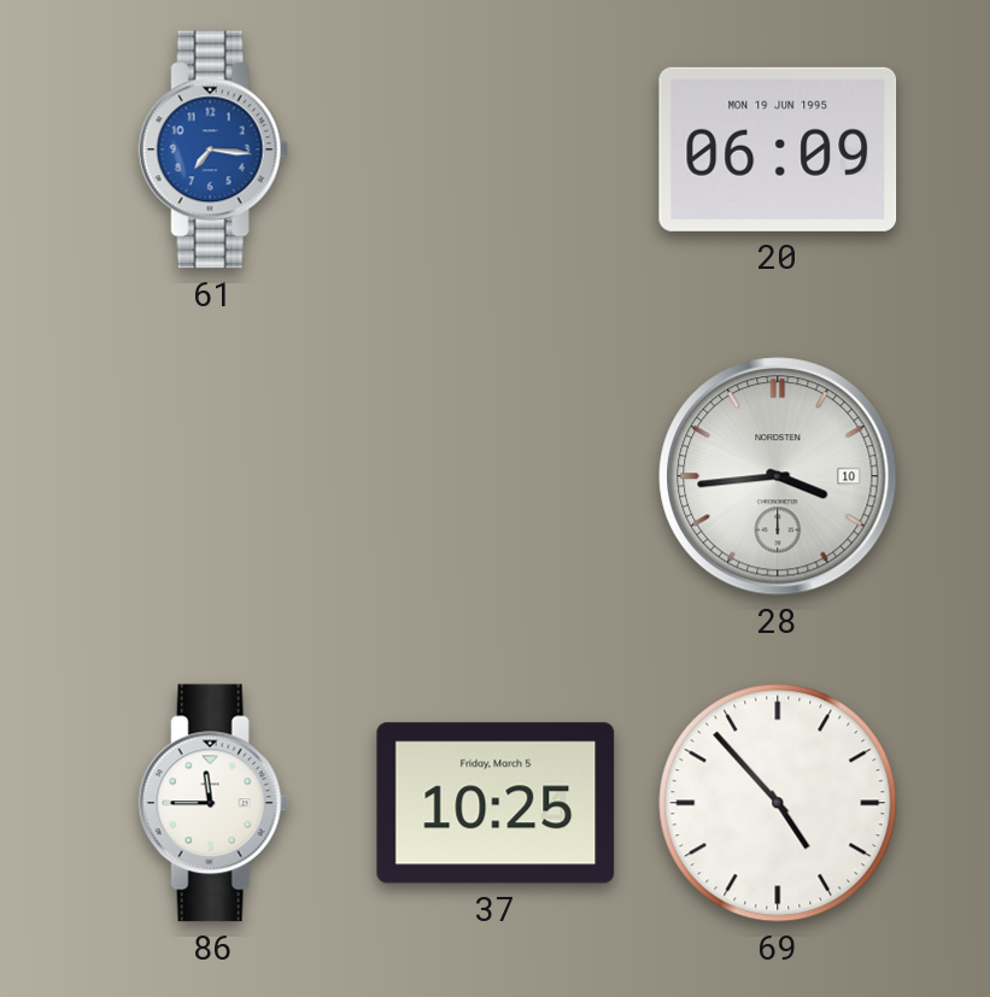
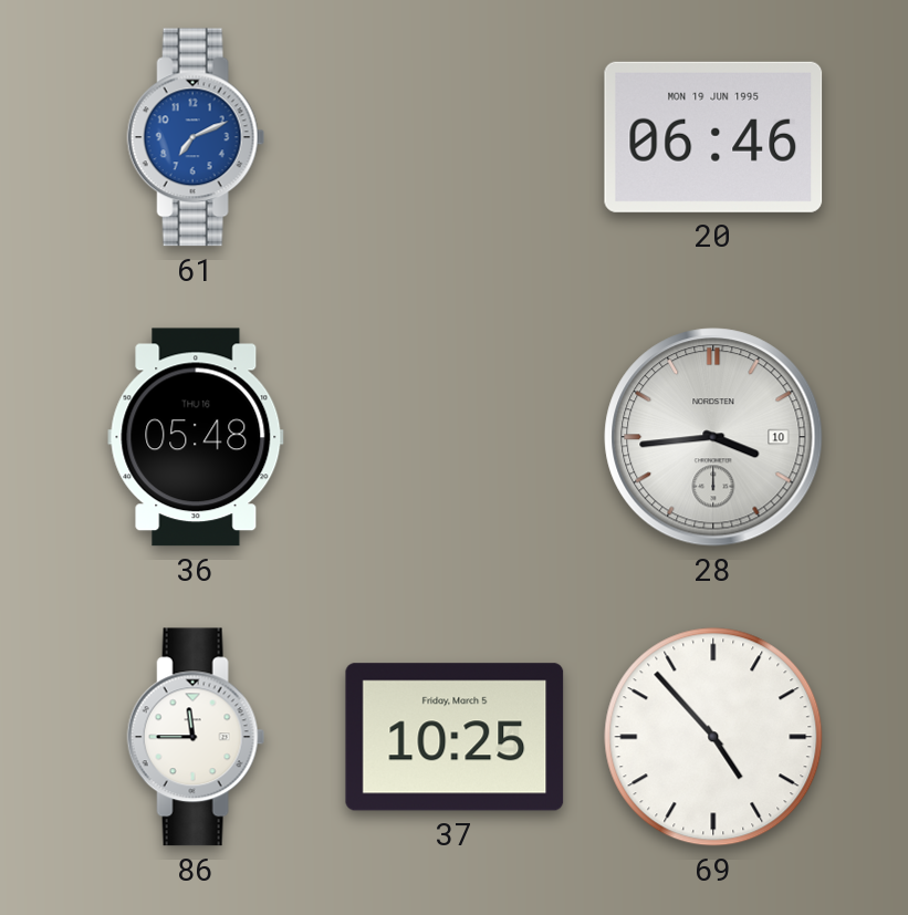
61: 7:16 -> 7:11 (196, 137)
20: 06:09 -> 06:46 (713, 137)
36: none -> 05:48 (196, 437)
